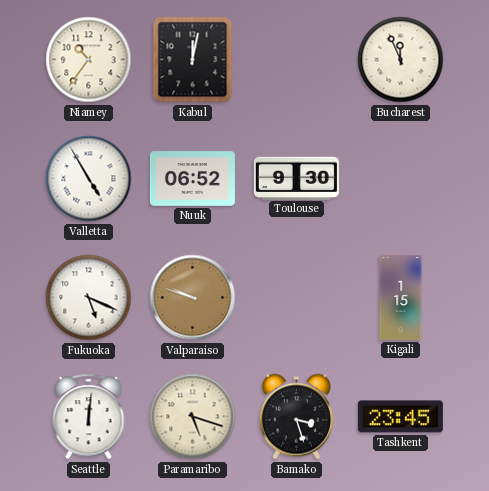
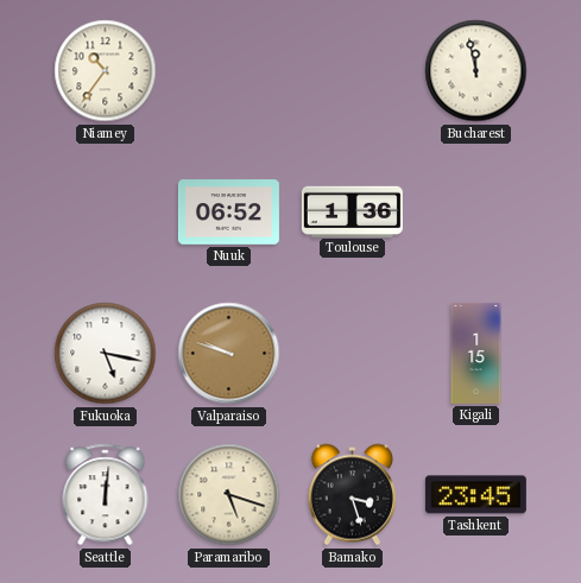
Kabul: 12:02 -> none (193, 60)
Bucharest: 11:56 -> 11:58 (476, 71)
Valletta: 4:55 -> none (89, 179)
Toulouse: 9:30 -> 1:36 (352, 211)
Fukuoka: 5:19 -> 5:17 (106, 354)
